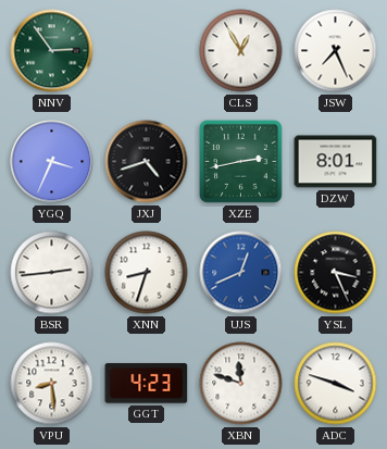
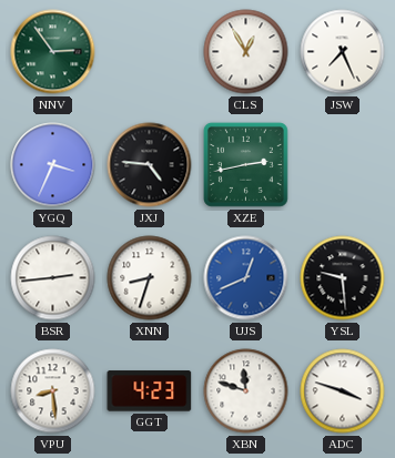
JXJ: 4:42 -> 4:46 (150, 165)
DZW: 8:01 -> none (336, 162)
YSL: 3:26 -> 9:29 (343, 278)
